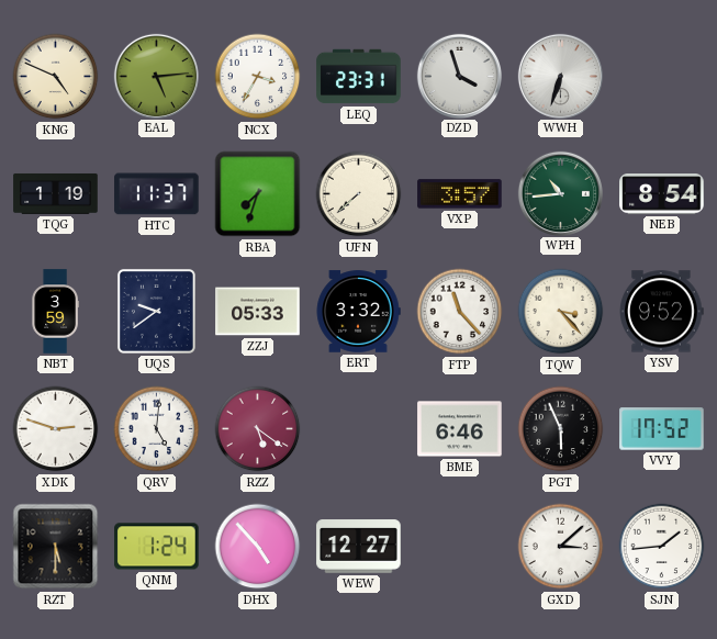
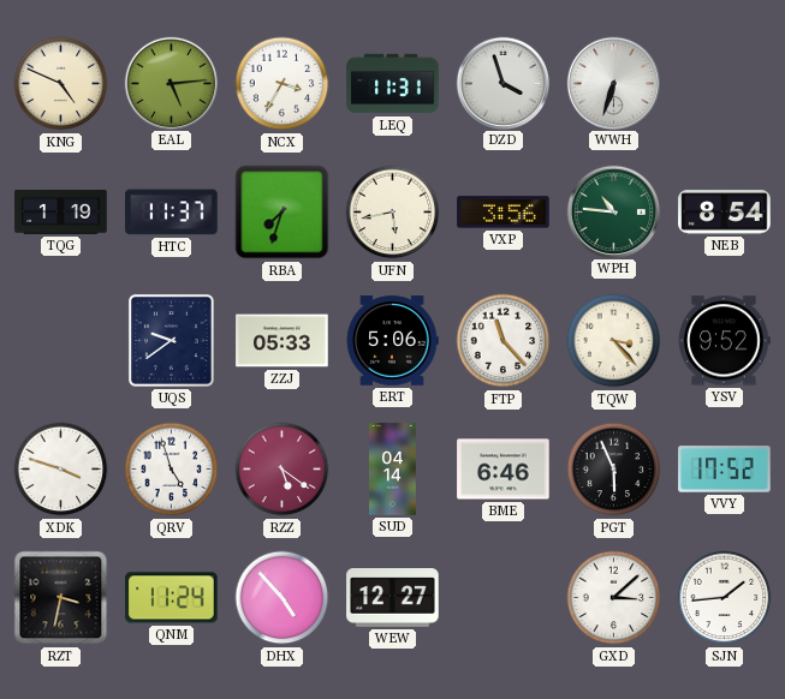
LEQ: 23:31 -> 11:31 (393, 84)
UFN: 7:38 -> 5:43 (393, 213)
VXP: 3:57 -> 3:56 (504, 213)
WPH: 10:44 -> 10:46 (613, 211)
NBT: 3:59 -> none (55, 312)
ERT: 3:32 -> 5:06 (392, 341)
XDK: 2:48 -> 3:48 (61, 470)
QRV: 5:01 -> 4:57 (172, 470)
SUD: none -> 04:14 (393, 470)
RZT: 5:30 -> 3:32 (61, 598)
QNM: 1:24 -> 11:24 (172, 598)
